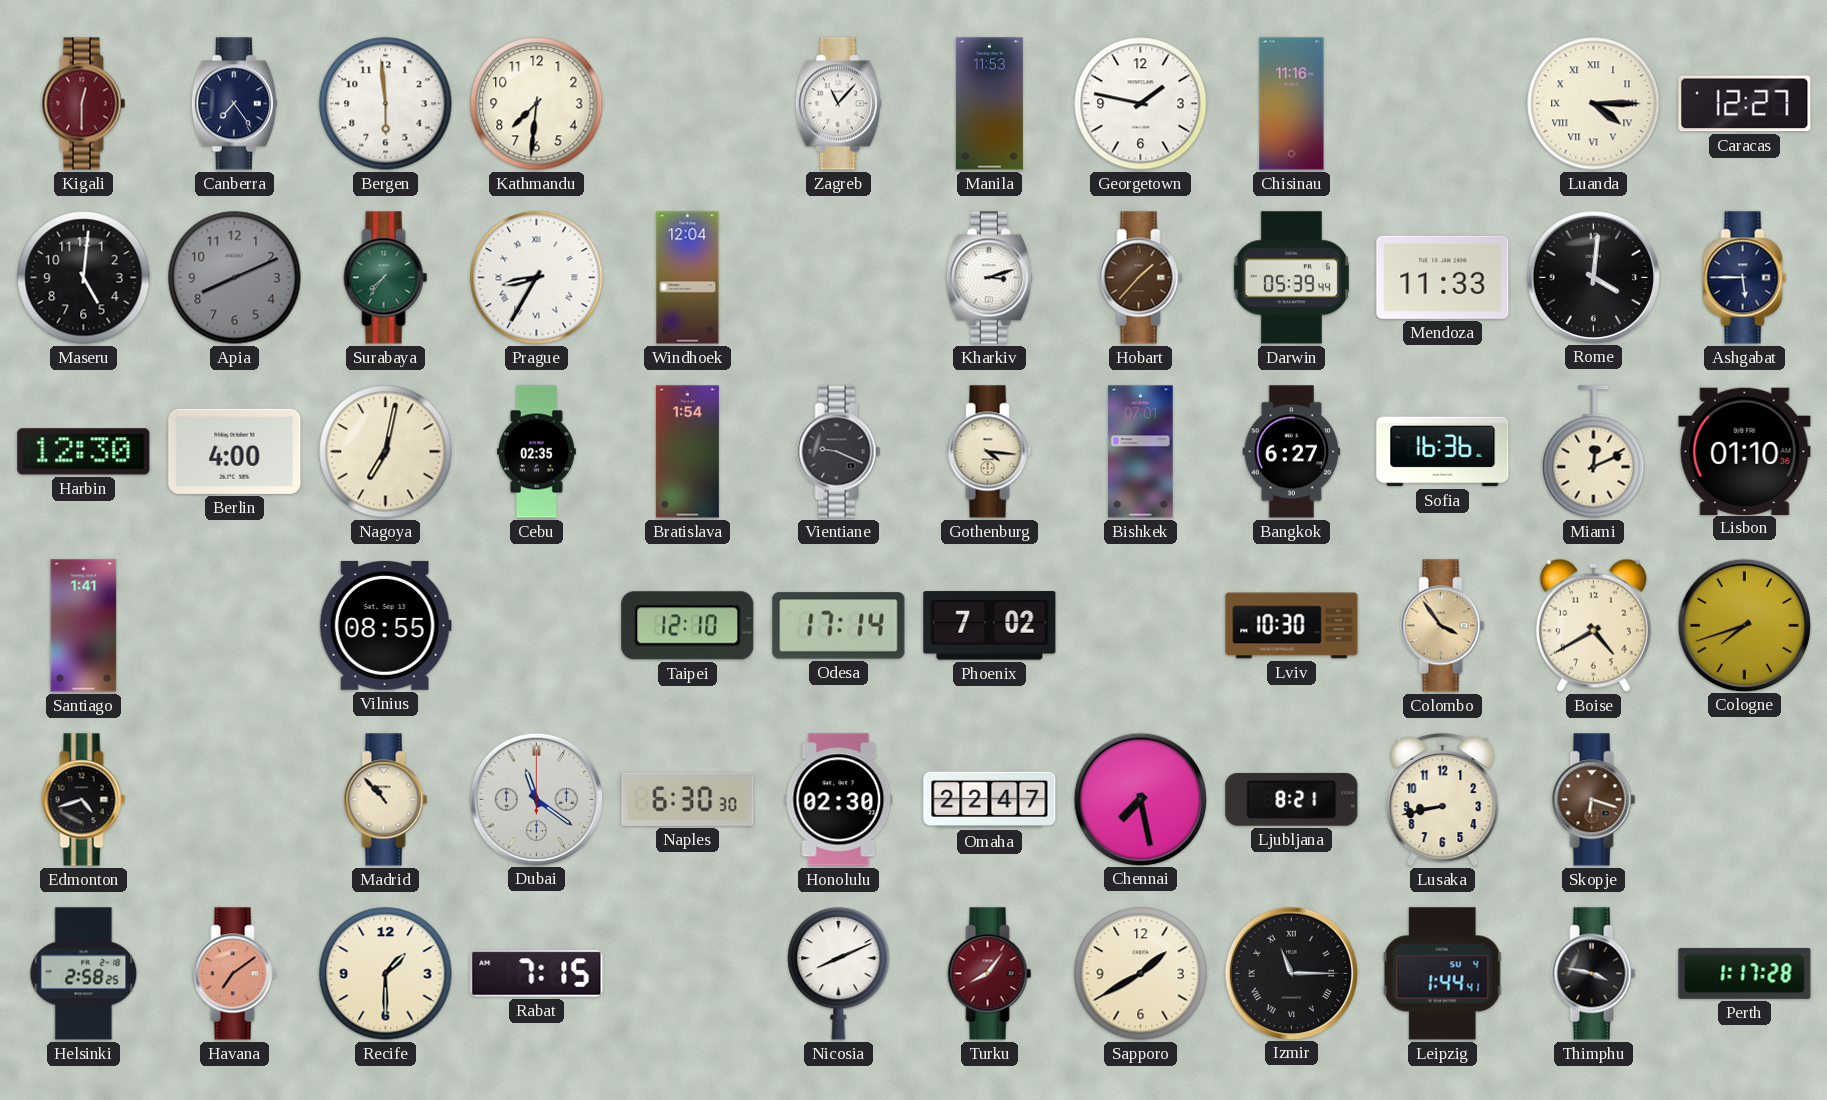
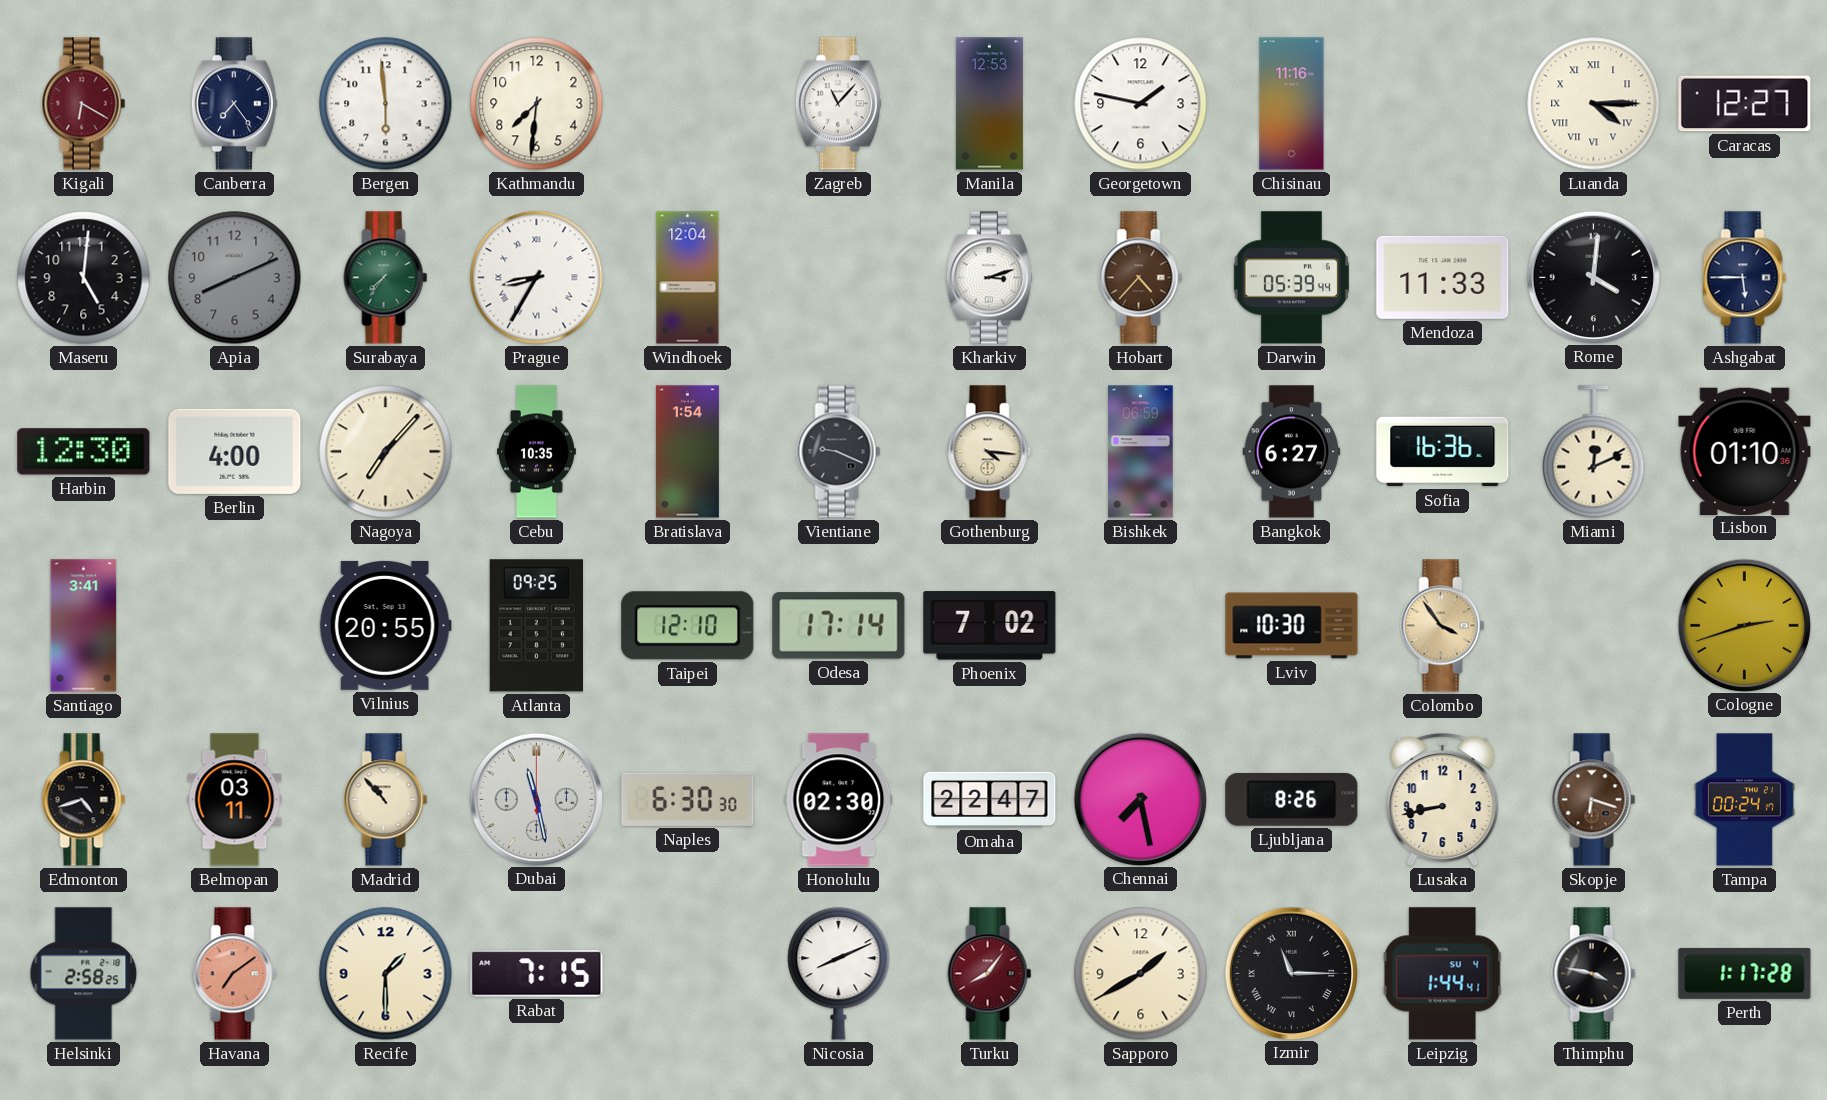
Kigali: 12:30 -> 6:20 (84, 104)
Manila: 11:53 -> 12:53 (989, 104)
Hobart: 1:37 -> 4:37 (1141, 278)
Nagoya: 7:02 -> 7:07 (386, 452)
Cebu: 02:35 -> 10:35 (536, 452)
Bishkek: 07:01 -> 06:59 (1141, 452)
Santiago: 1:41 -> 3:41 (84, 626)
Vilnius: 08:55 -> 20:55 (385, 625)
Atlanta: none -> 09:25 (536, 626)
Boise: 4:40 -> none (1593, 625)
Cologne: 7:42 -> 2:42 (1744, 625)
Belmopan: none -> 03:11 (235, 800)
Dubai: 11:21 -> 11:28 (536, 799)
Ljubljana: 8:21 -> 8:26 (1292, 799)
Tampa: none -> 00:24 (1744, 800)
